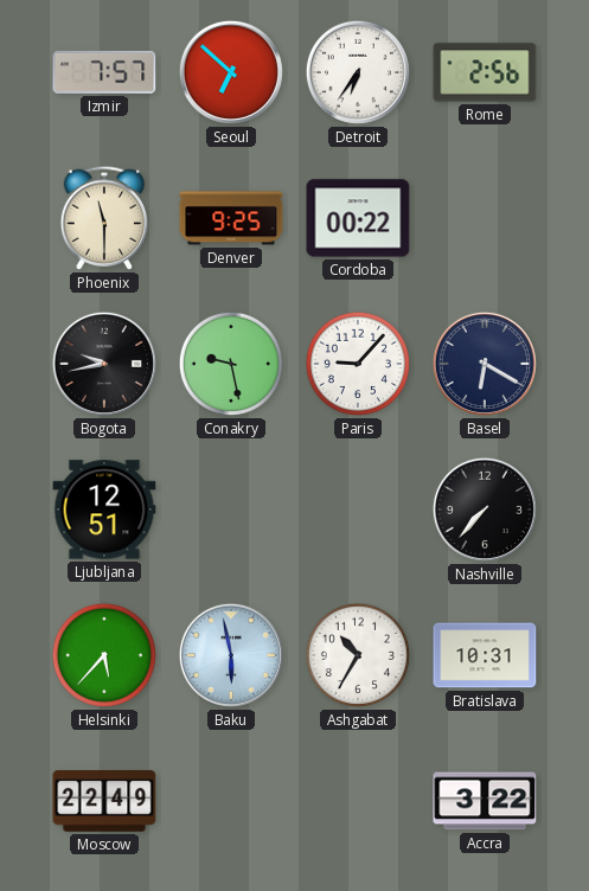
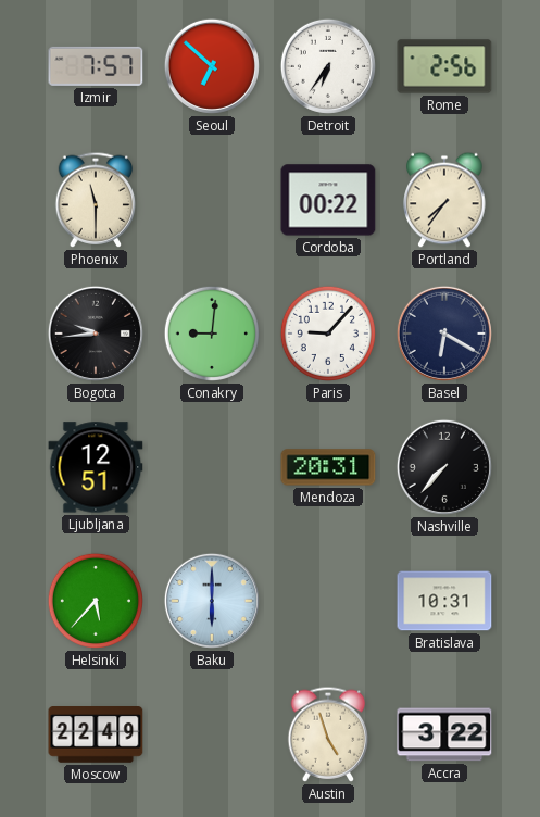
Denver: 9:25 -> none (231, 218)
Portland: none -> 7:36 (444, 200)
Bogota: 9:43 -> 9:44 (96, 334)
Conakry: 9:28 -> 9:01 (212, 334)
Mendoza: none -> 20:31 (328, 467)
Baku: 5:58 -> 6:00 (212, 601)
Ashgabat: 10:35 -> none (358, 655)
Austin: none -> 4:57 (328, 734)
